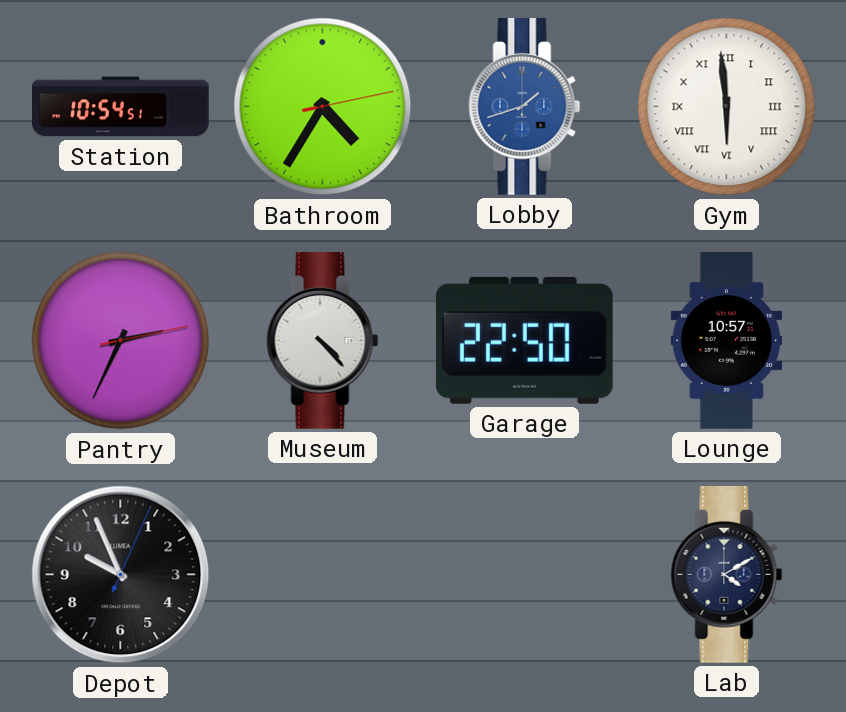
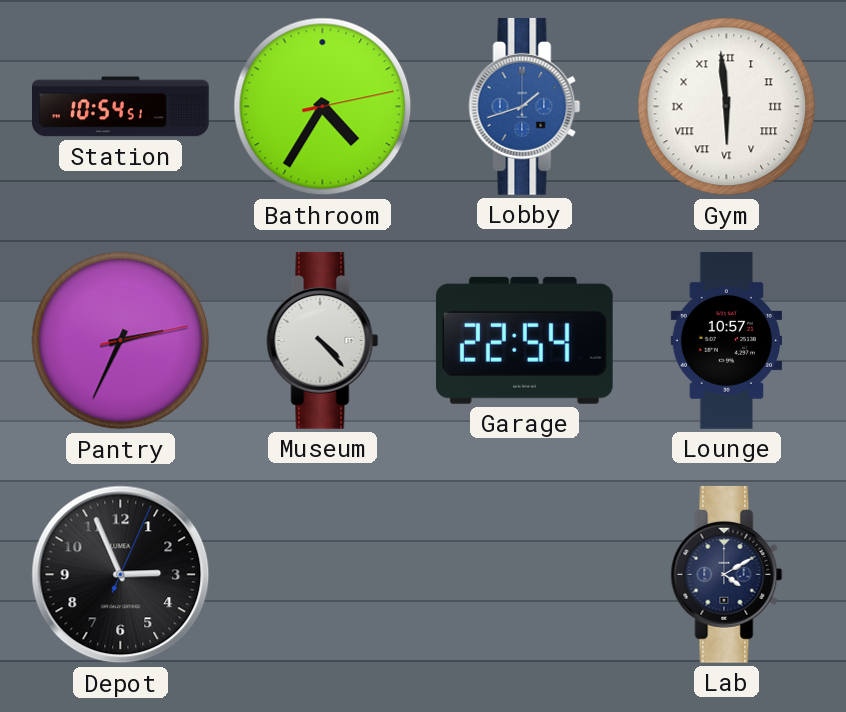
Garage: 22:50 -> 22:54 (524, 340)
Depot: 9:56 -> 2:56 (121, 575)
